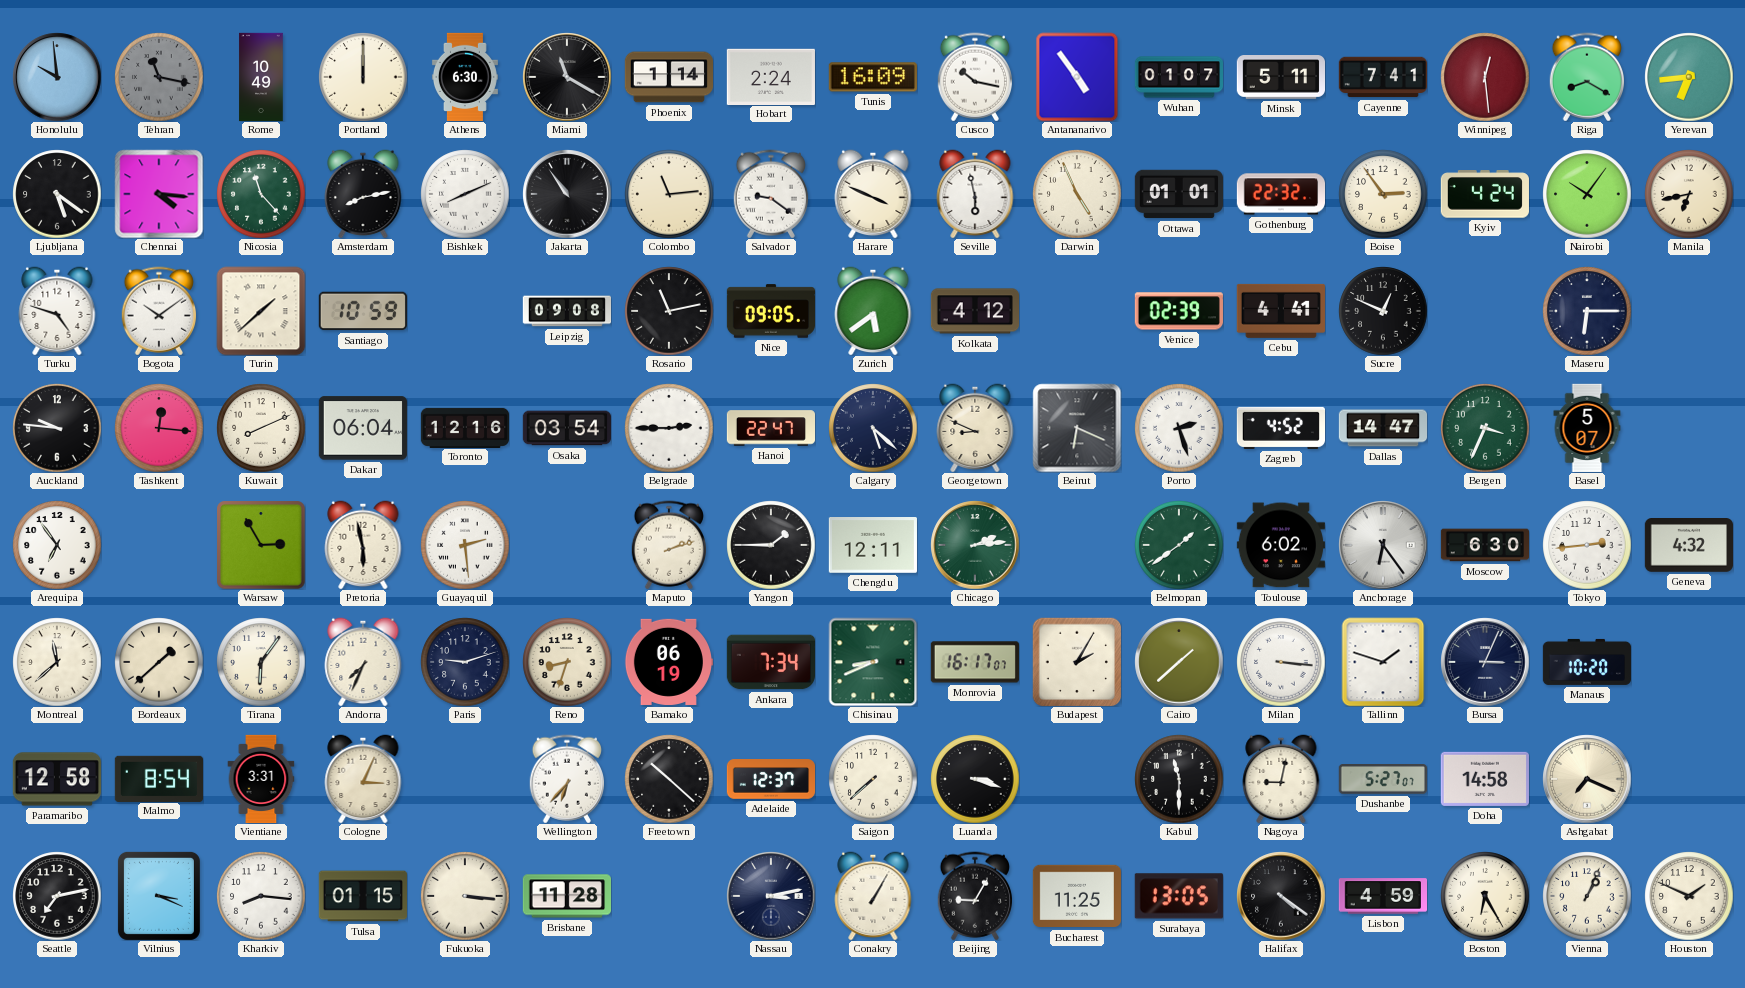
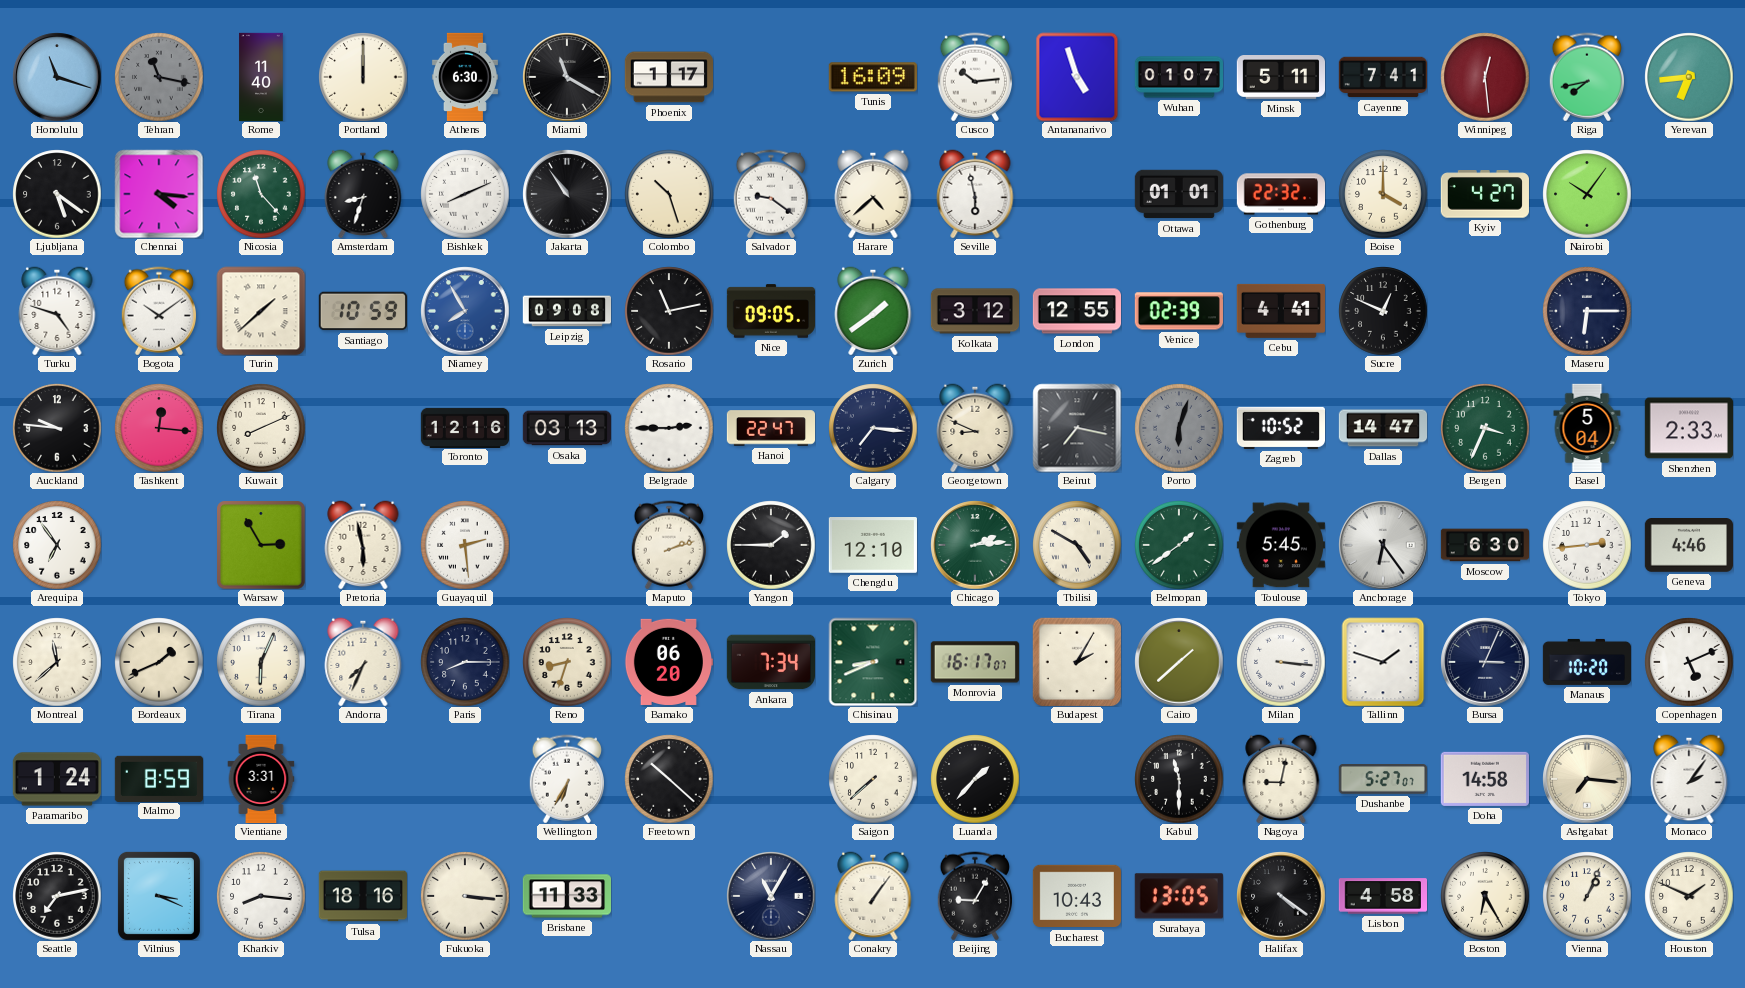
Honolulu: 9:59 -> 11:18 (57, 77)
Rome: 10:49 -> 11:40 (261, 77)
Phoenix: 1:14 -> 1:17 (668, 77)
Hobart: 2:24 -> none (771, 76)
Cusco: 10:17 -> 10:14 (974, 77)
Antananarivo: 4:54 -> 4:57 (1077, 77)
Riga: 8:20 -> 7:43 (1586, 77)
Amsterdam: 8:13 -> 8:33 (363, 194)
Colombo: 11:14 -> 10:27 (669, 194)
Harare: 3:49 -> 4:38 (873, 194)
Darwin: 4:56 -> none (1077, 194)
Boise: 2:54 -> 4:00 (1383, 194)
Kyiv: 4:24 -> 4:27 (1485, 194)
Manila: 6:43 -> none (1689, 194)
Niamey: none -> 7:55 (465, 311)
Zurich: 5:39 -> 1:39 (873, 311)
Kolkata: 4:12 -> 3:12 (974, 311)
London: none -> 12:55 (1076, 311)
Dakar: 06:04 -> none (363, 428)
Osaka: 03:54 -> 03:13 (566, 428)
Calgary: 5:22 -> 7:16 (873, 428)
Beirut: 6:19 -> 7:17 (1077, 428)
Porto: 2:27 -> 6:03 (1179, 428)
Porto dial: white -> grey (1179, 428)
Zagreb: 4:52 -> 10:52 (1280, 428)
Basel: 5:07 -> 5:04 (1587, 427)
Shenzhen: none -> 2:33 (1688, 428)
Chengdu: 12:11 -> 12:10 (873, 546)
Tbilisi: none -> 4:50 (1077, 545)
Toulouse: 6:02 -> 5:45 (1281, 545)
Geneva: 4:32 -> 4:46 (1688, 545)
Bordeaux: 1:38 -> 1:41 (159, 662)
Tirana: 6:06 -> 6:04 (261, 662)
Paris: 9:12 -> 8:15 (465, 662)
Bamako: 06:19 -> 06:20 (668, 662)
Copenhagen: none -> 5:11 (1689, 662)
Paramaribo: 12:58 -> 1:24 (56, 779)
Malmo: 8:54 -> 8:59 (158, 778)
Cologne: 3:04 -> none (363, 779)
Wellington: 6:37 -> 6:35 (566, 779)
Adelaide: 12:37 -> none (771, 779)
Luanda: 3:18 -> 1:37 (975, 779)
Ashgabat: 7:19 -> 7:16 (1587, 779)
Monaco: none -> 2:06 (1689, 779)
Tulsa: 01:15 -> 18:16 (363, 896)
Brisbane: 11:28 -> 11:33 (566, 896)
Nassau: 3:13 -> 11:05 (771, 896)
Conakry: 1:05 -> 1:06 (873, 896)
Bucharest: 11:25 -> 10:43 (1076, 896)
Lisbon: 4:59 -> 4:58 (1382, 896)
